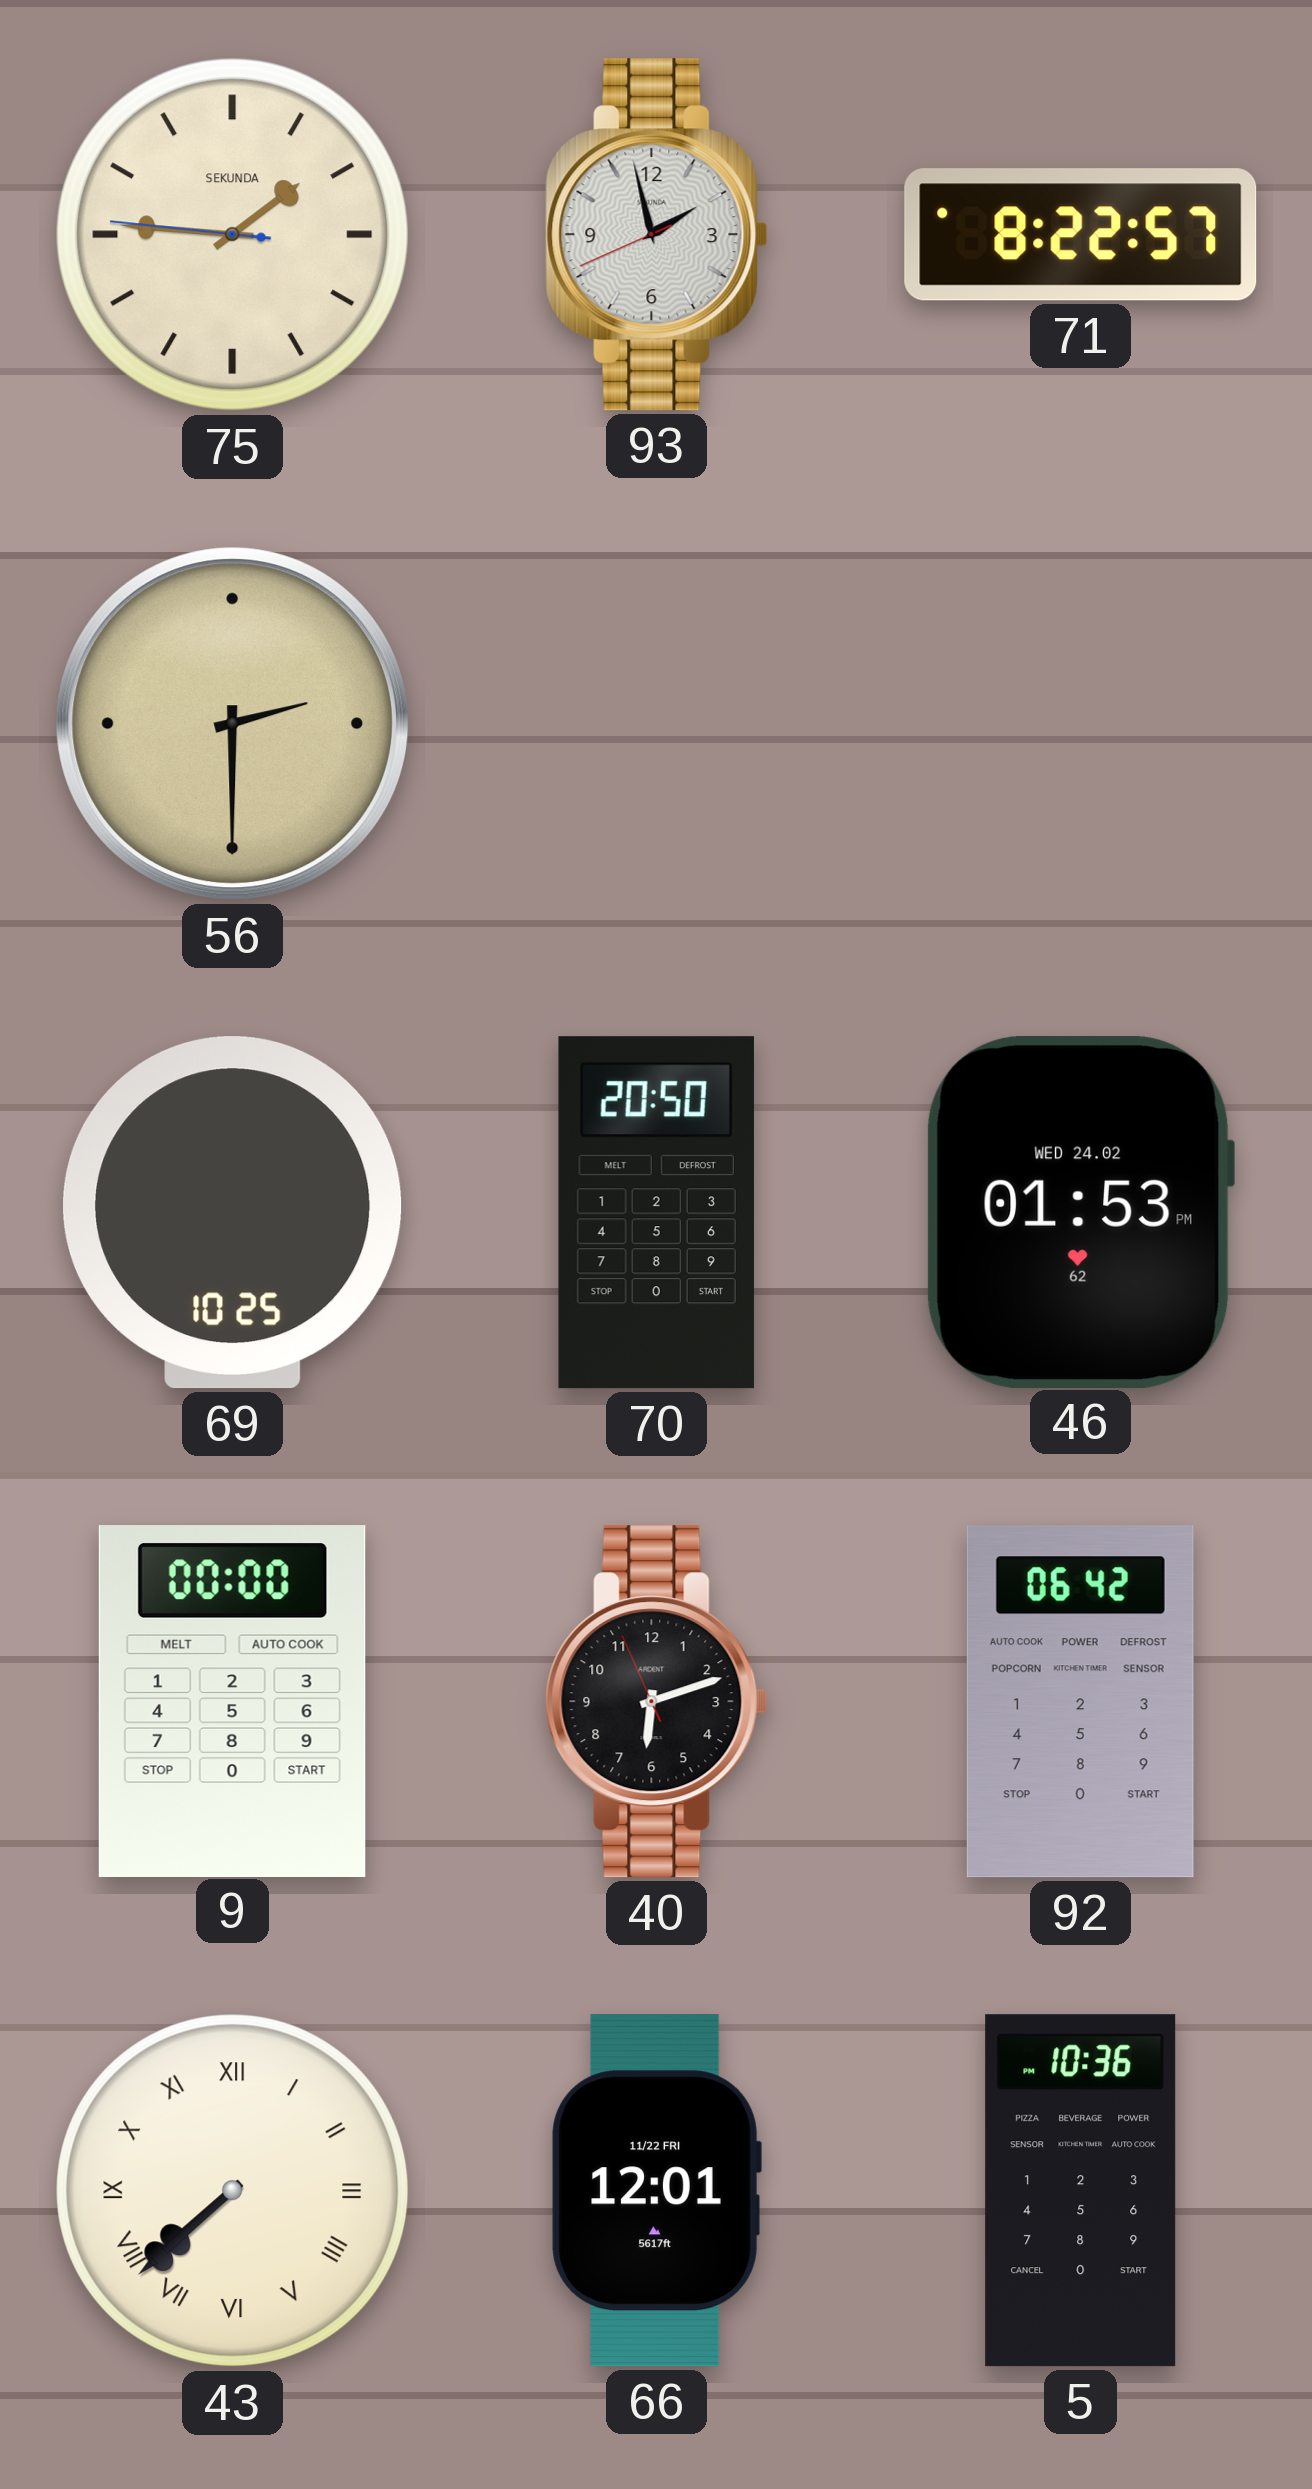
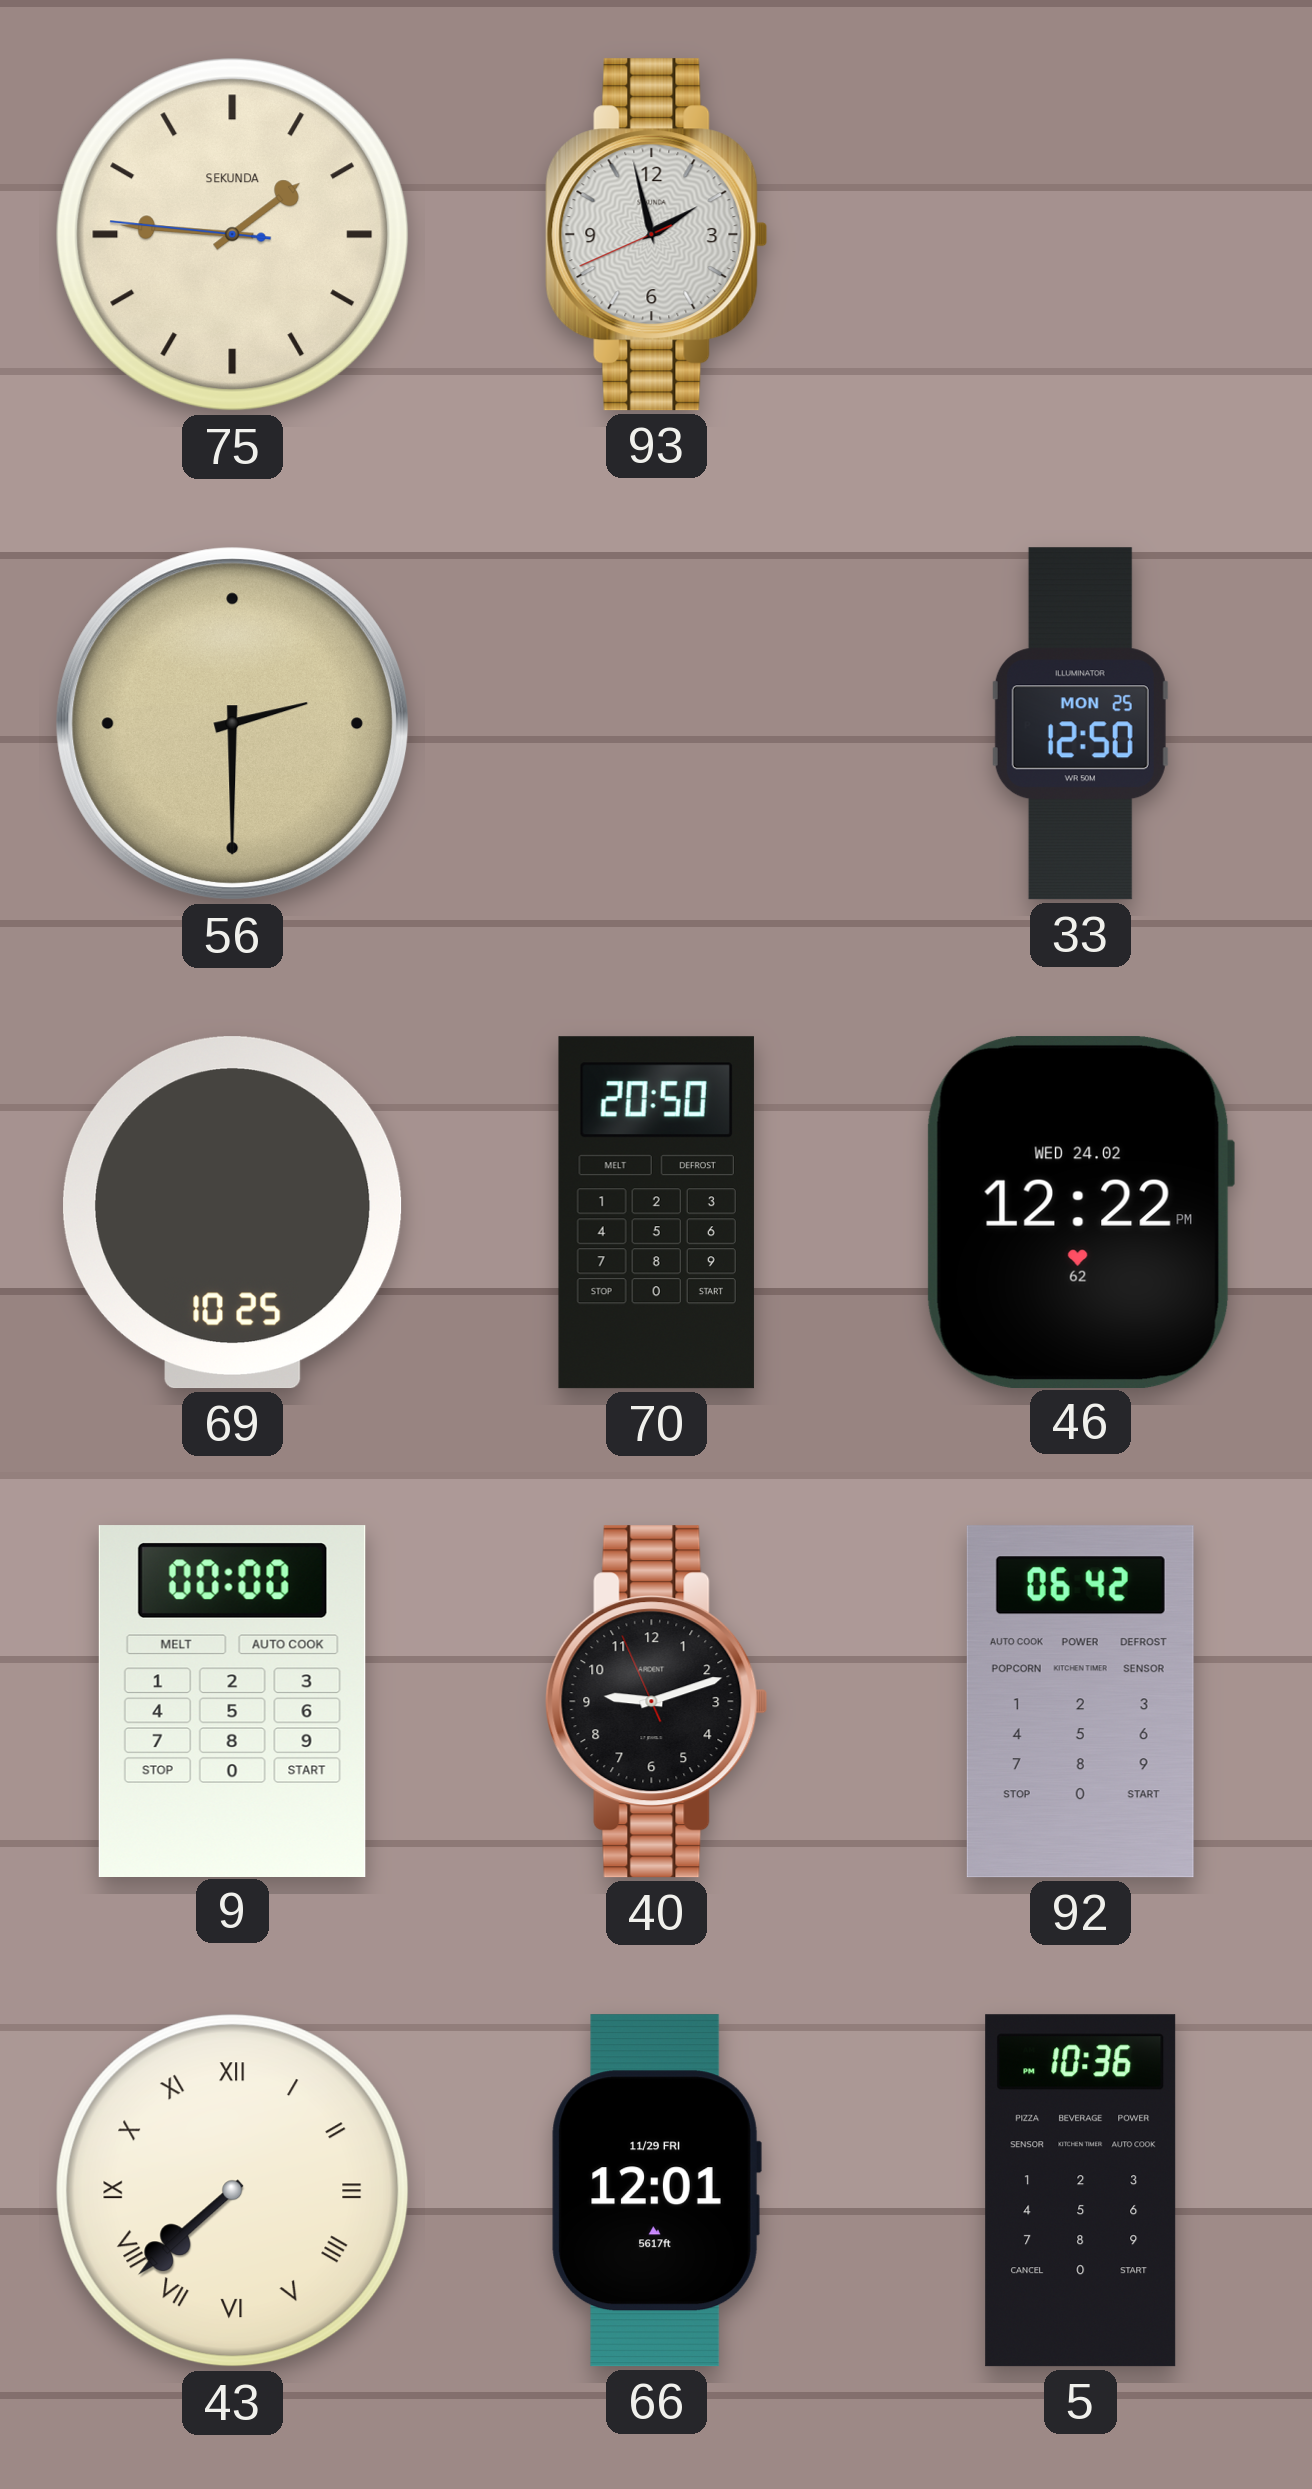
71: 8:22 -> none (1081, 235)
33: none -> 12:50 (1080, 724)
46: 01:53 -> 12:22 (1080, 1212)
40: 6:11 -> 9:11 (657, 1702)
66 date: 11/22 FRI -> 11/29 FRI (656, 2191)
